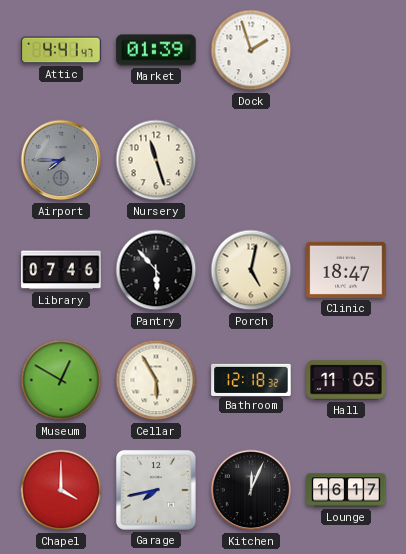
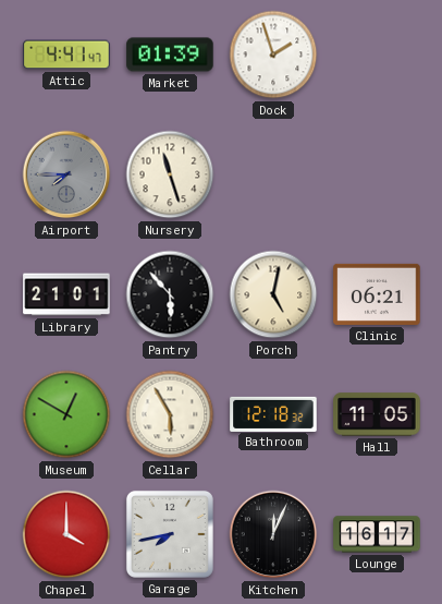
Library: 07:46 -> 21:01 (66, 294)
Clinic: 18:47 -> 06:21 (377, 294)
